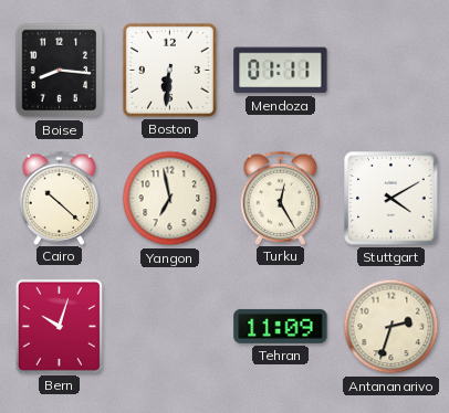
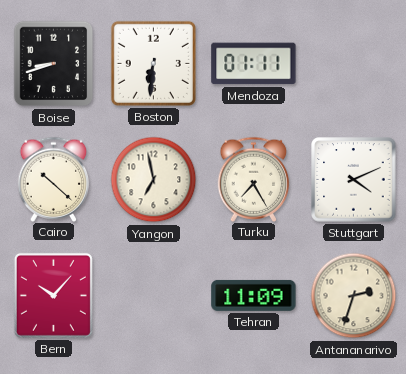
Boise: 8:16 -> 8:42 (54, 64)
Turku: 12:25 -> 7:25 (254, 179)
Stuttgart: 4:10 -> 4:11 (354, 180)
Bern: 10:03 -> 10:07 (53, 295)
